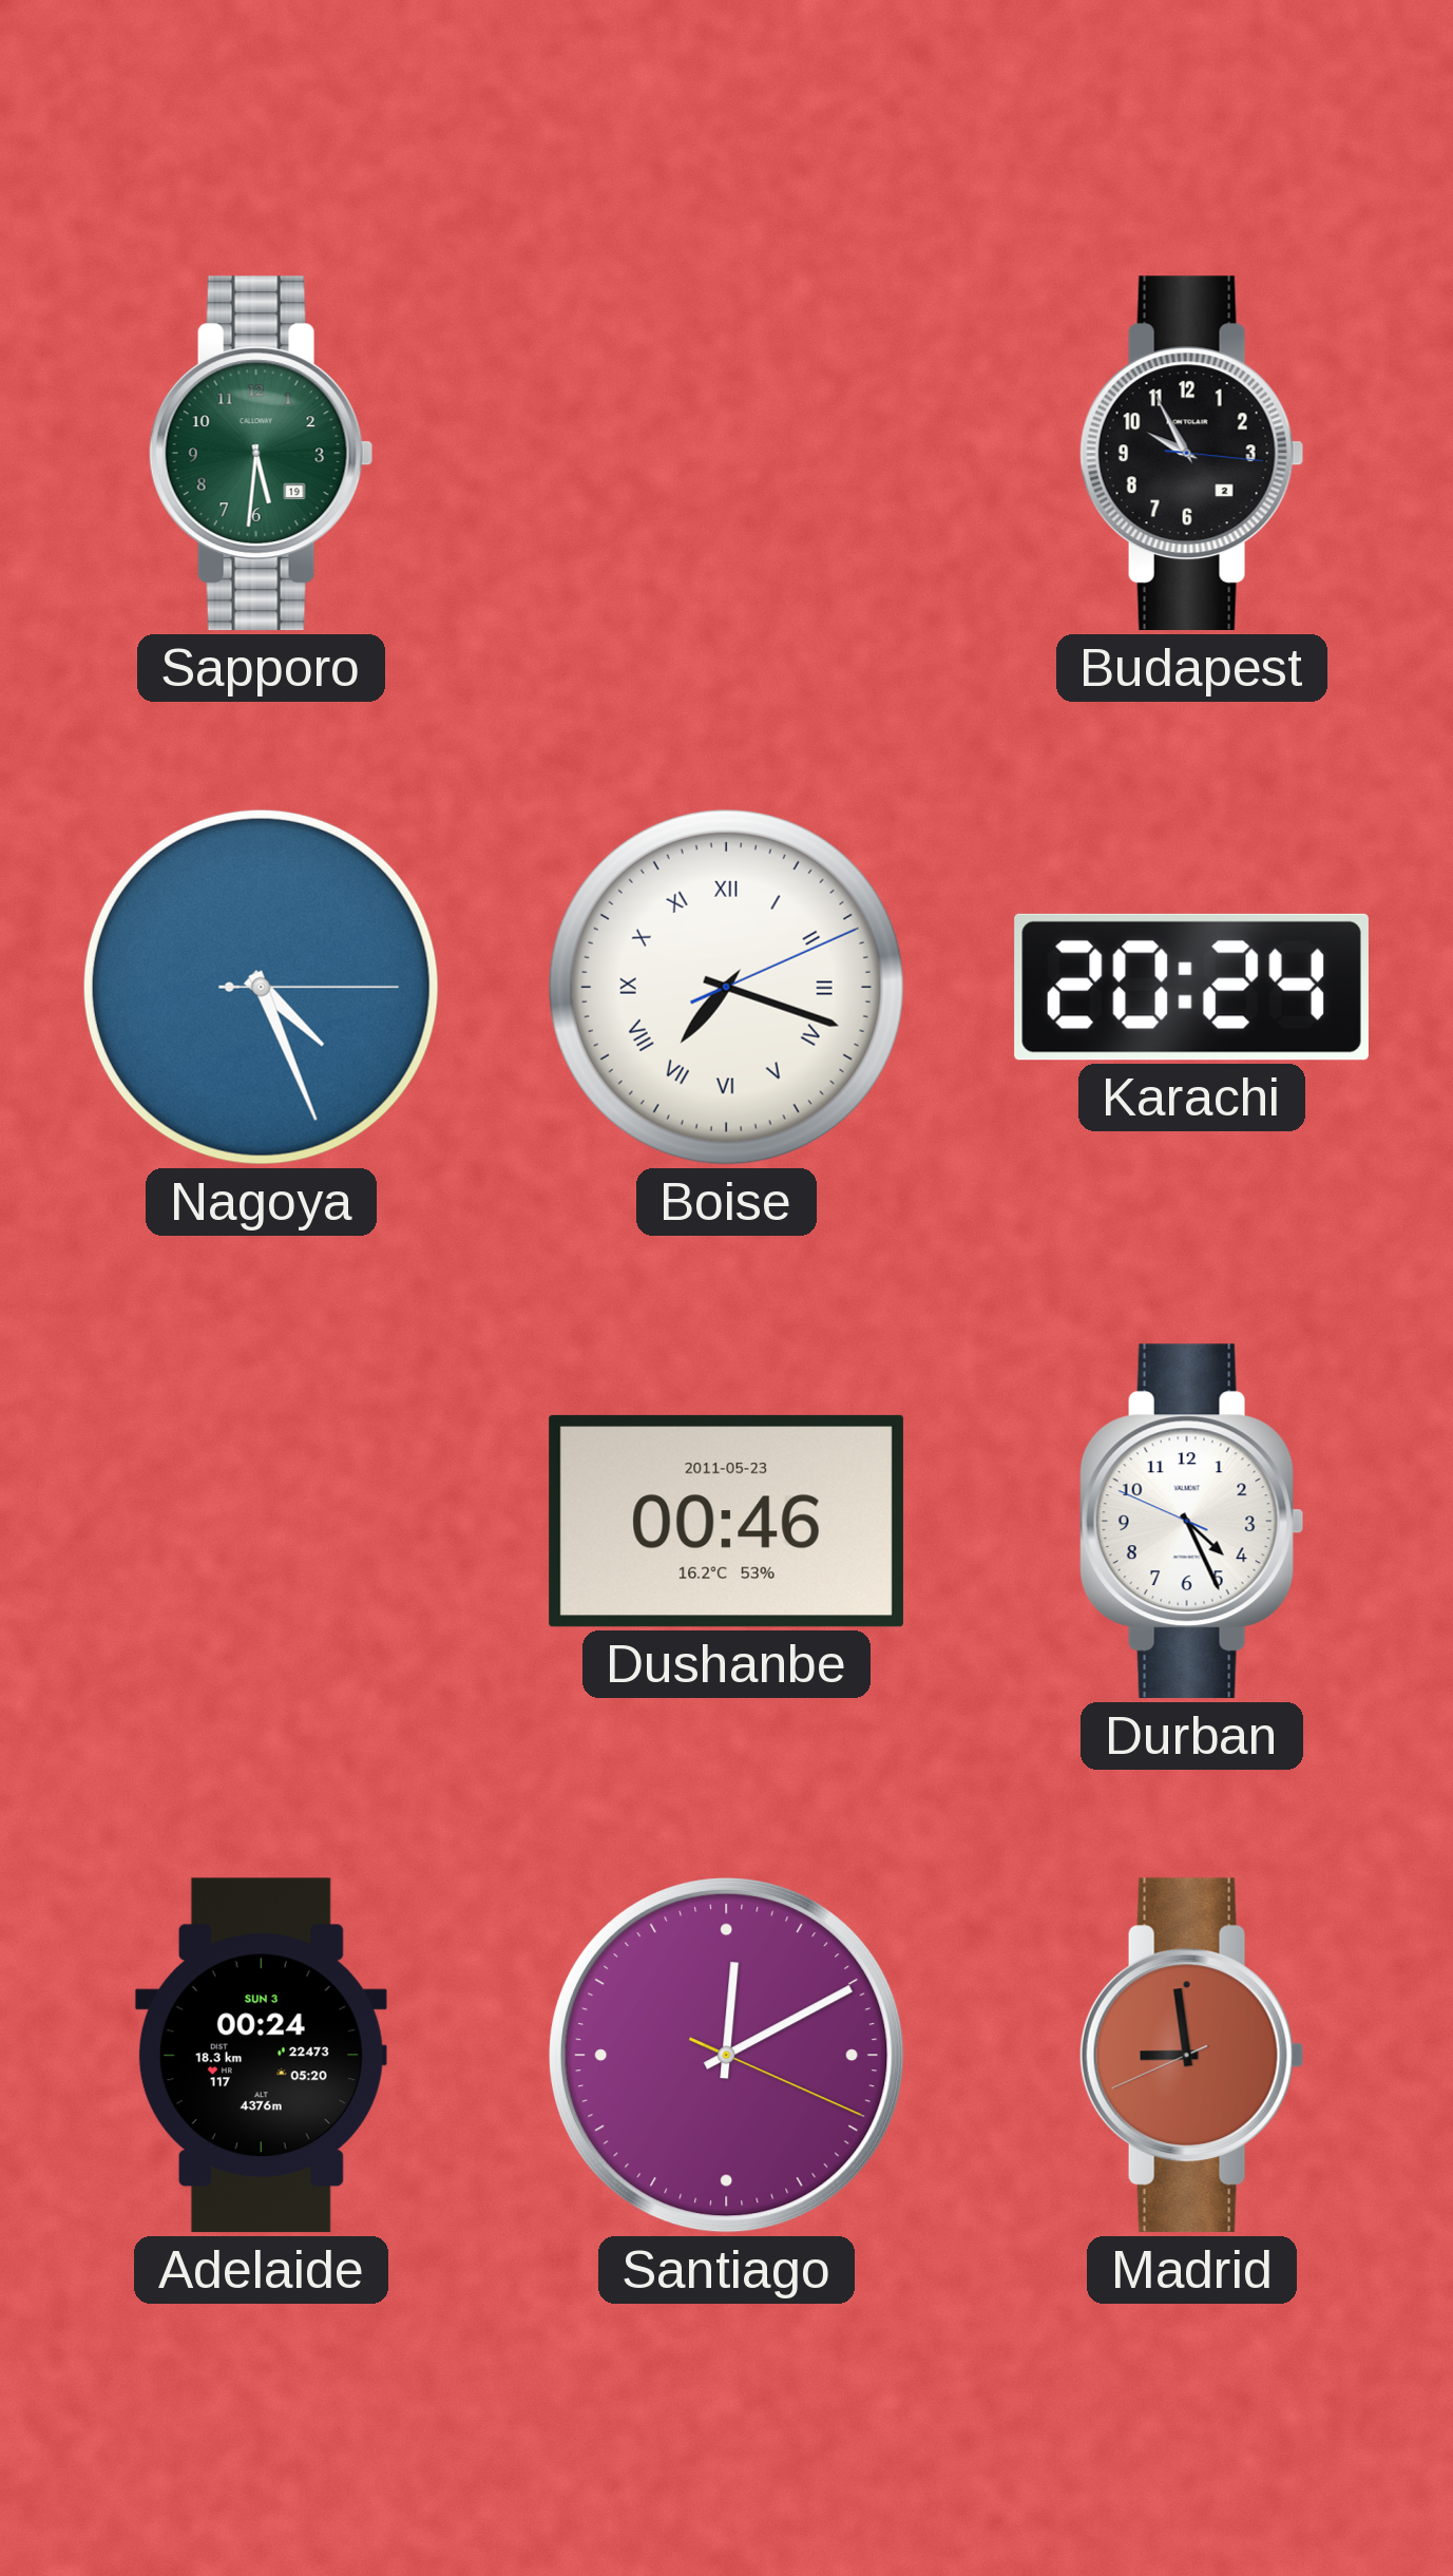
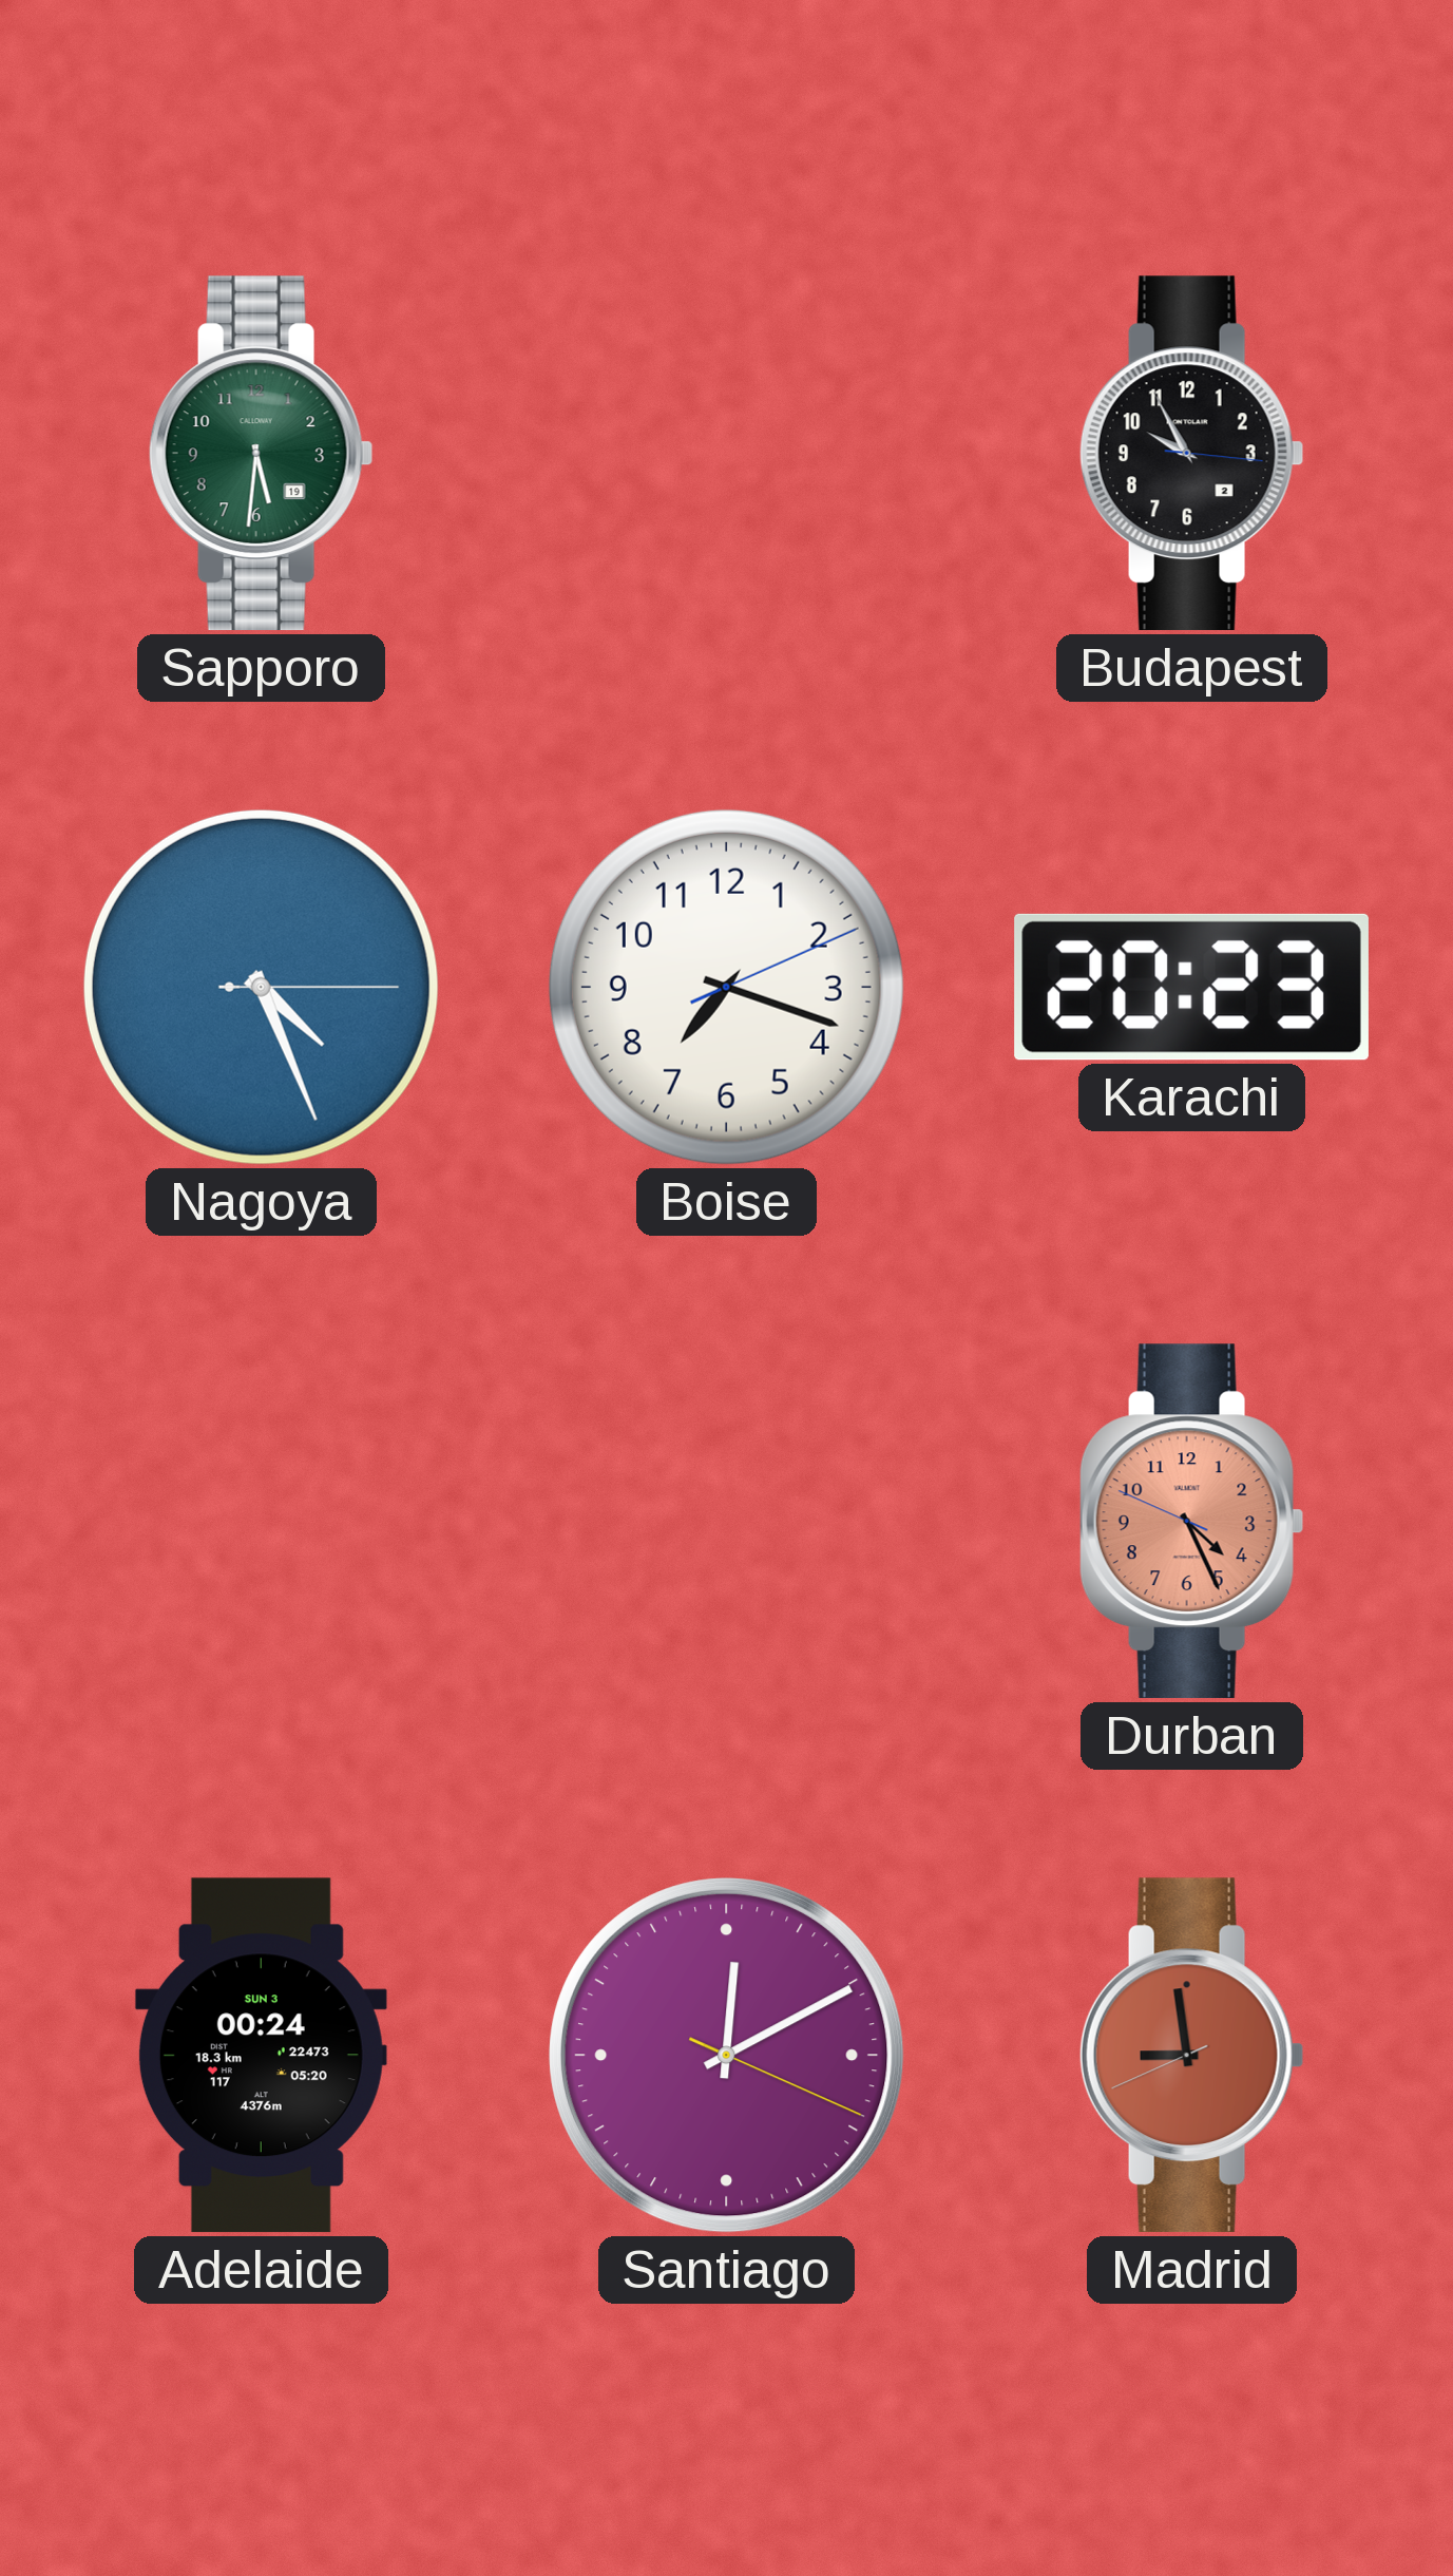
Boise numerals: Roman -> Arabic (726, 987)
Karachi: 20:24 -> 20:23 (1191, 987)
Dushanbe: 00:46 -> none (726, 1521)
Durban dial: white -> salmon (1191, 1522)
